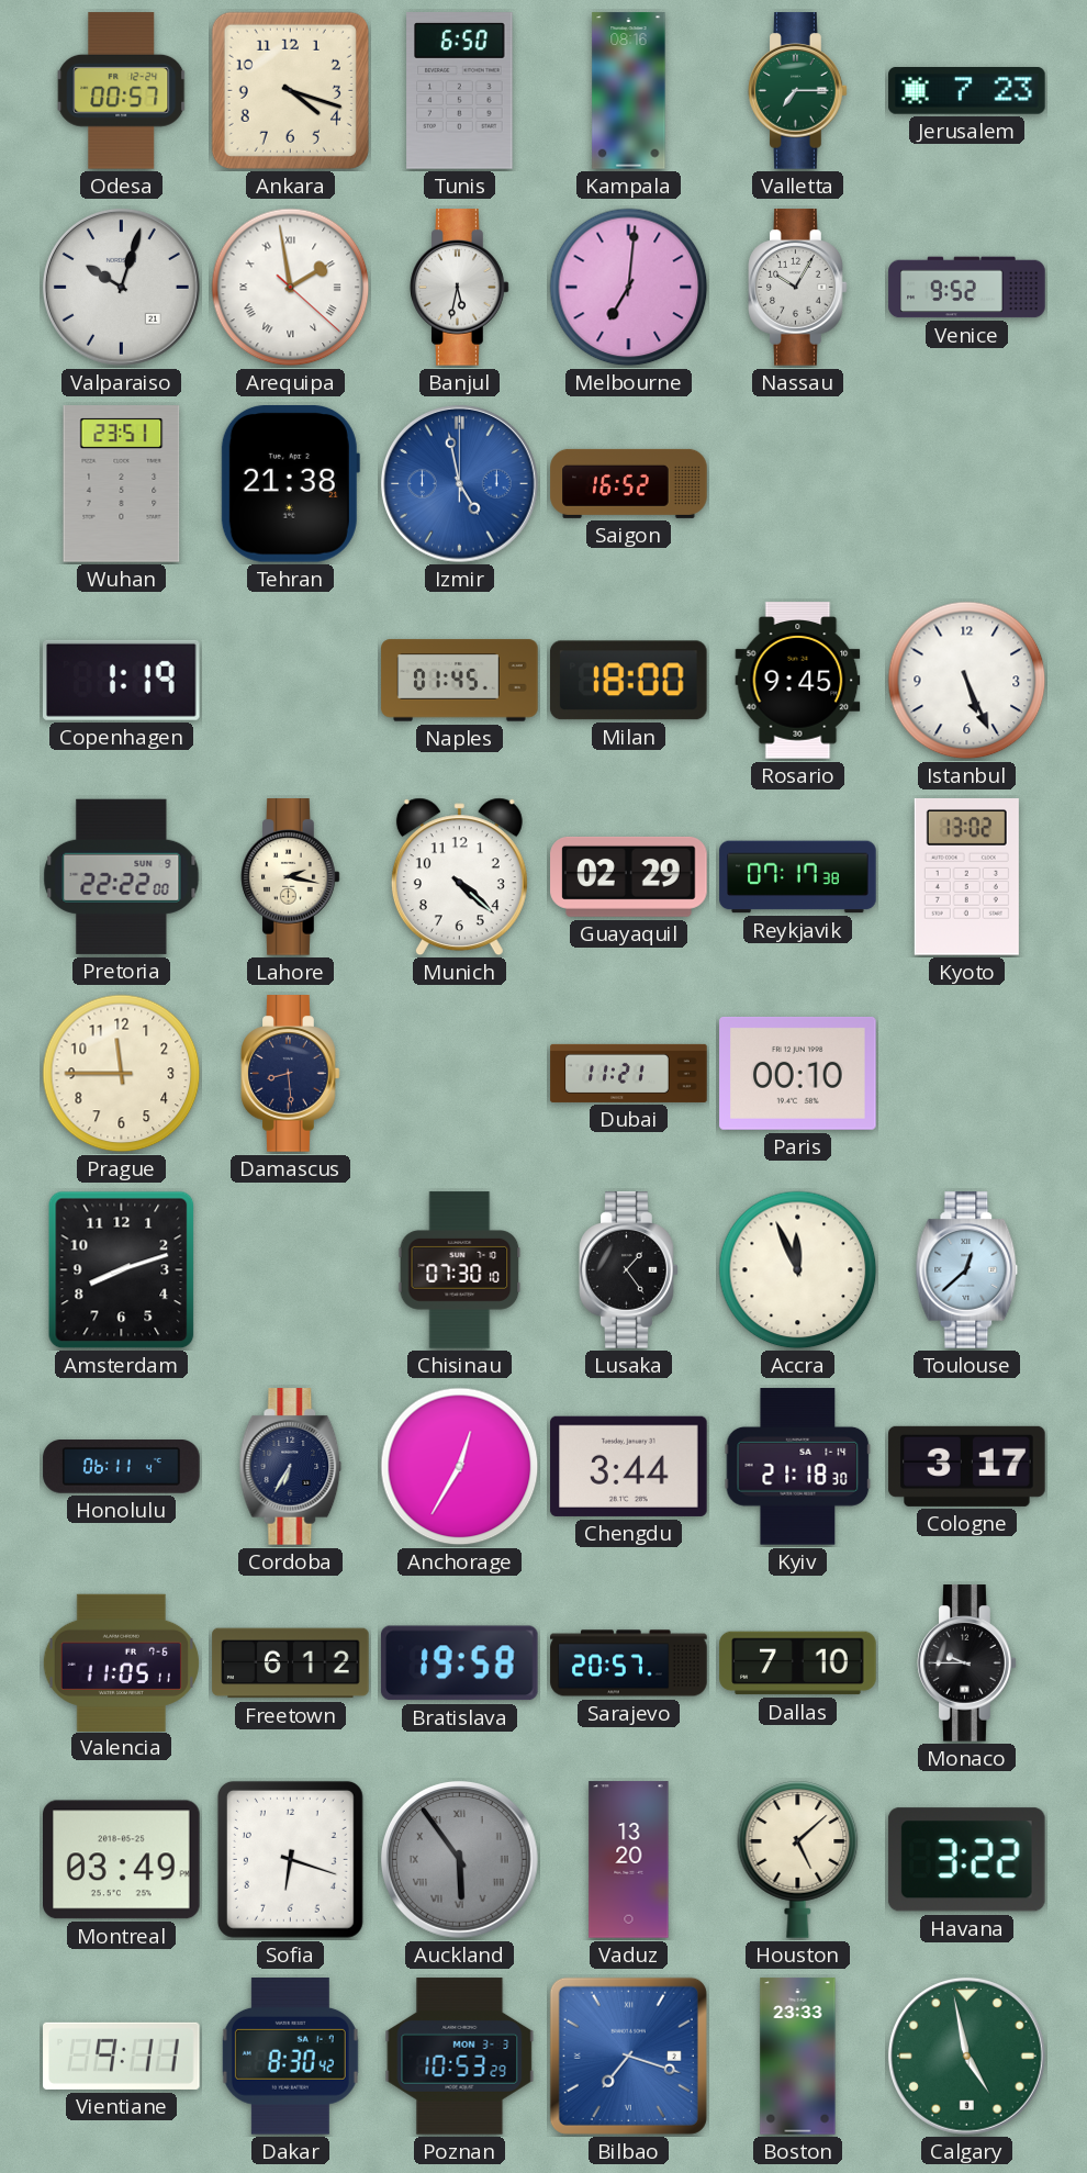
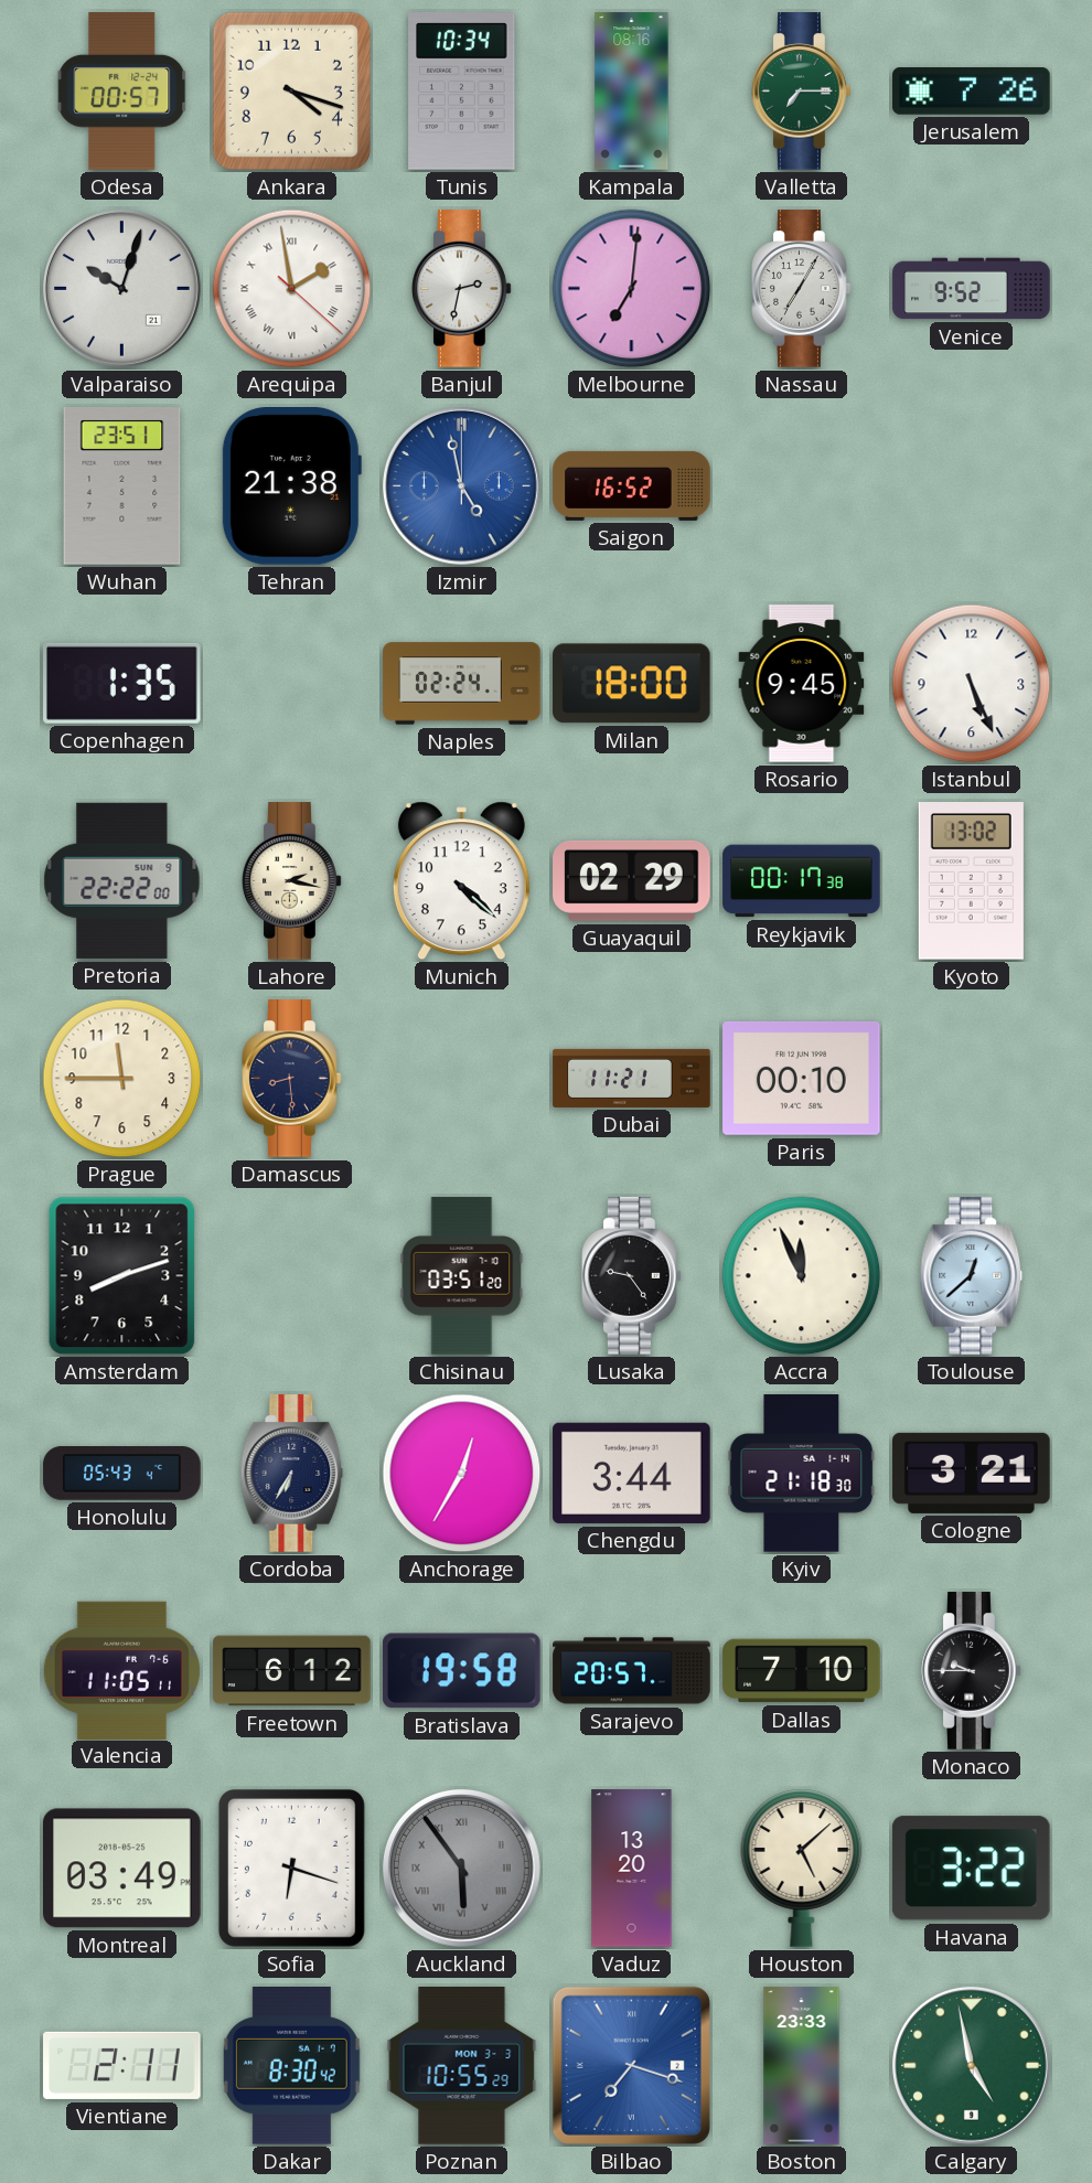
Tunis: 6:50 -> 10:34 (462, 92)
Jerusalem: 7:23 -> 7:26 (972, 92)
Banjul: 5:32 -> 2:32 (462, 289)
Nassau: 10:05 -> 7:05 (802, 289)
Copenhagen: 1:19 -> 1:35 (122, 683)
Naples: 01:45 -> 02:24 (462, 684)
Reykjavik: 07:17 -> 00:17 (802, 881)
Chisinau: 07:30 -> 03:51 (462, 1276)
Lusaka: 1:24 -> 9:24 (632, 1276)
Honolulu: 06:11 -> 05:43 (122, 1474)
Cologne: 3:17 -> 3:21 (972, 1473)
Vientiane: 9:11 -> 2:11 (122, 2065)
Poznan: 10:53 -> 10:55 (462, 2066)
